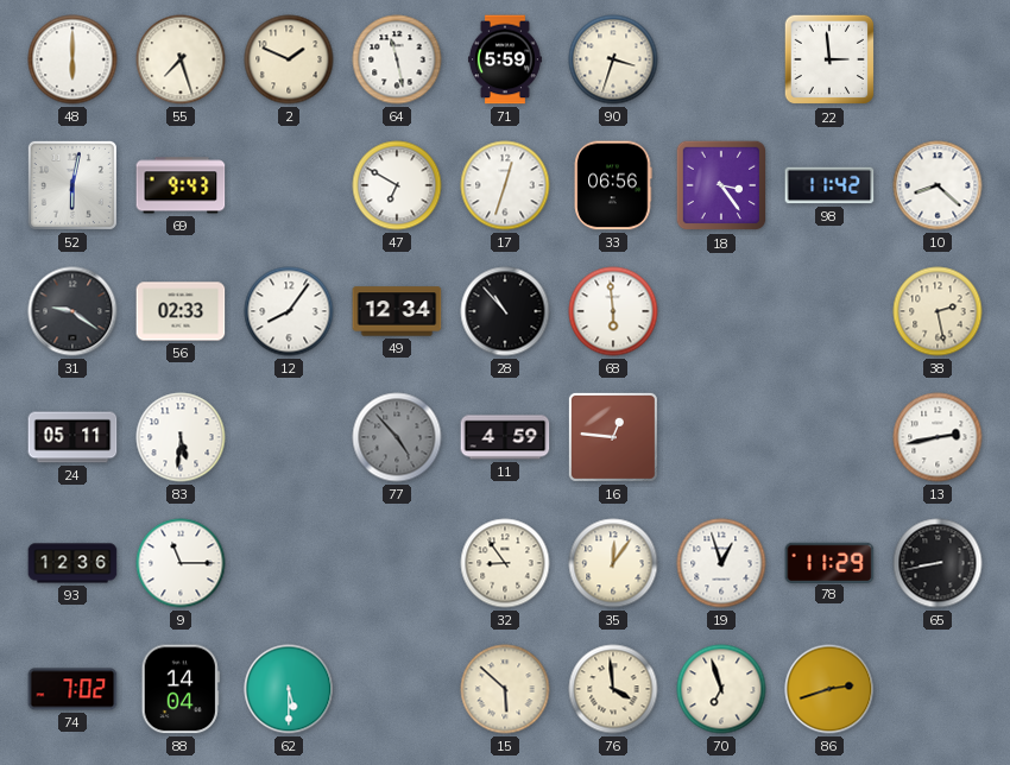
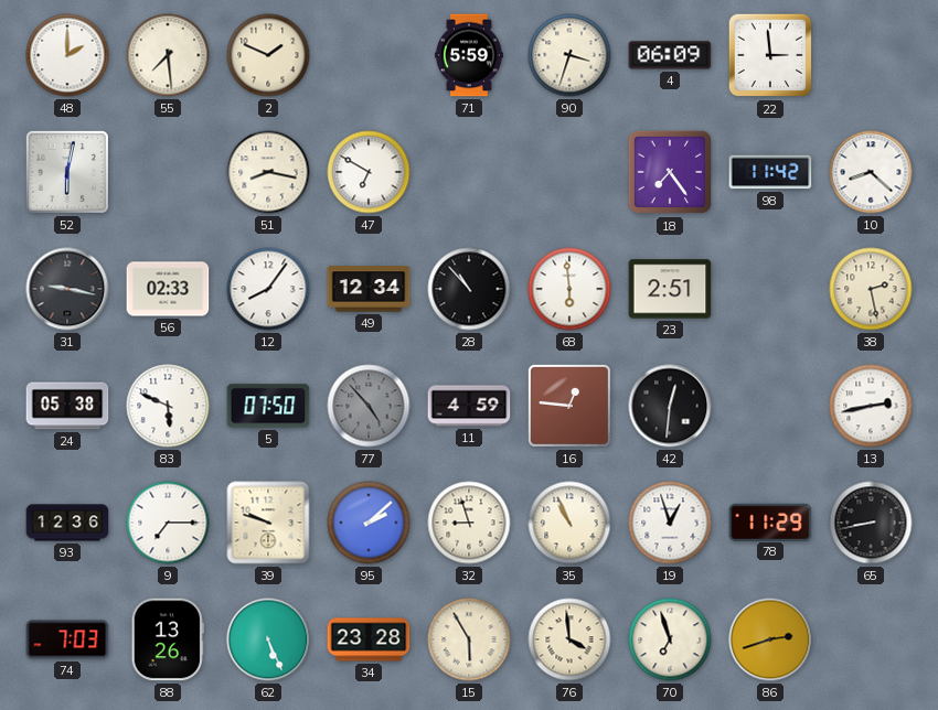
48: 6:00 -> 2:00 (67, 55)
55: 7:27 -> 7:29 (168, 55)
64: 11:28 -> none (397, 59)
4: none -> 06:09 (670, 55)
69: 9:43 -> none (181, 185)
51: none -> 8:17 (268, 172)
17: 12:33 -> none (505, 185)
33: 06:56 -> none (613, 185)
18: 3:24 -> 7:24 (670, 172)
31: 9:21 -> 9:17 (67, 289)
23: none -> 2:51 (670, 289)
24: 05:11 -> 05:38 (67, 406)
83: 5:31 -> 5:49 (168, 406)
5: none -> 07:50 (268, 406)
42: none -> 12:31 (670, 406)
9: 11:15 -> 7:15 (168, 523)
39: none -> 9:48 (268, 523)
95: none -> 2:08 (369, 523)
32: 8:54 -> 8:57 (469, 523)
35: 12:06 -> 10:56 (569, 523)
74: 7:02 -> 7:03 (67, 639)
88: 14:04 -> 13:26 (168, 639)
62: 5:30 -> 5:26 (268, 639)
34: none -> 23:28 (369, 639)
15: 5:52 -> 5:55 (469, 639)
